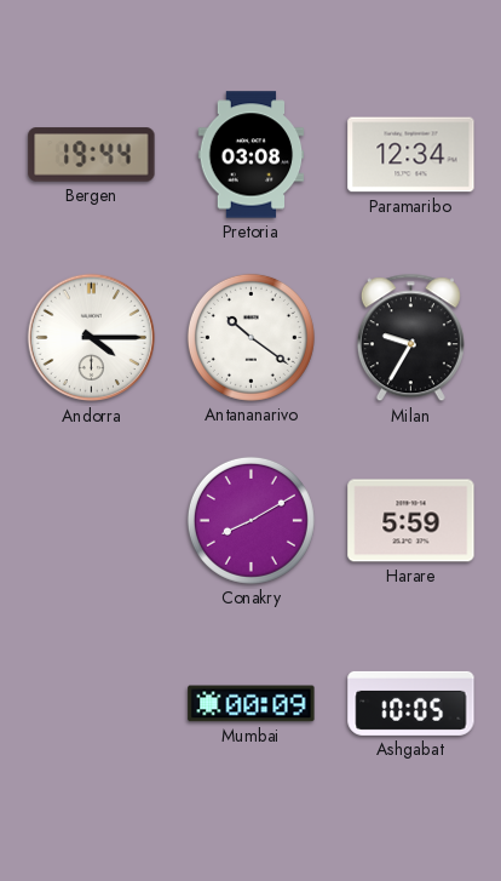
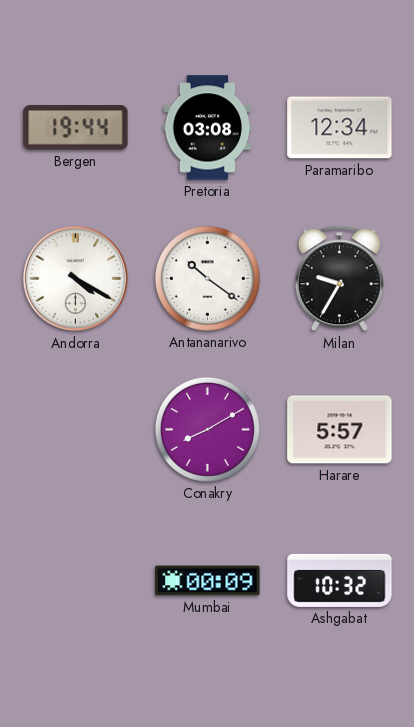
Andorra: 4:15 -> 4:20 (76, 279)
Harare: 5:59 -> 5:57 (340, 430)
Ashgabat: 10:05 -> 10:32 (340, 580)
